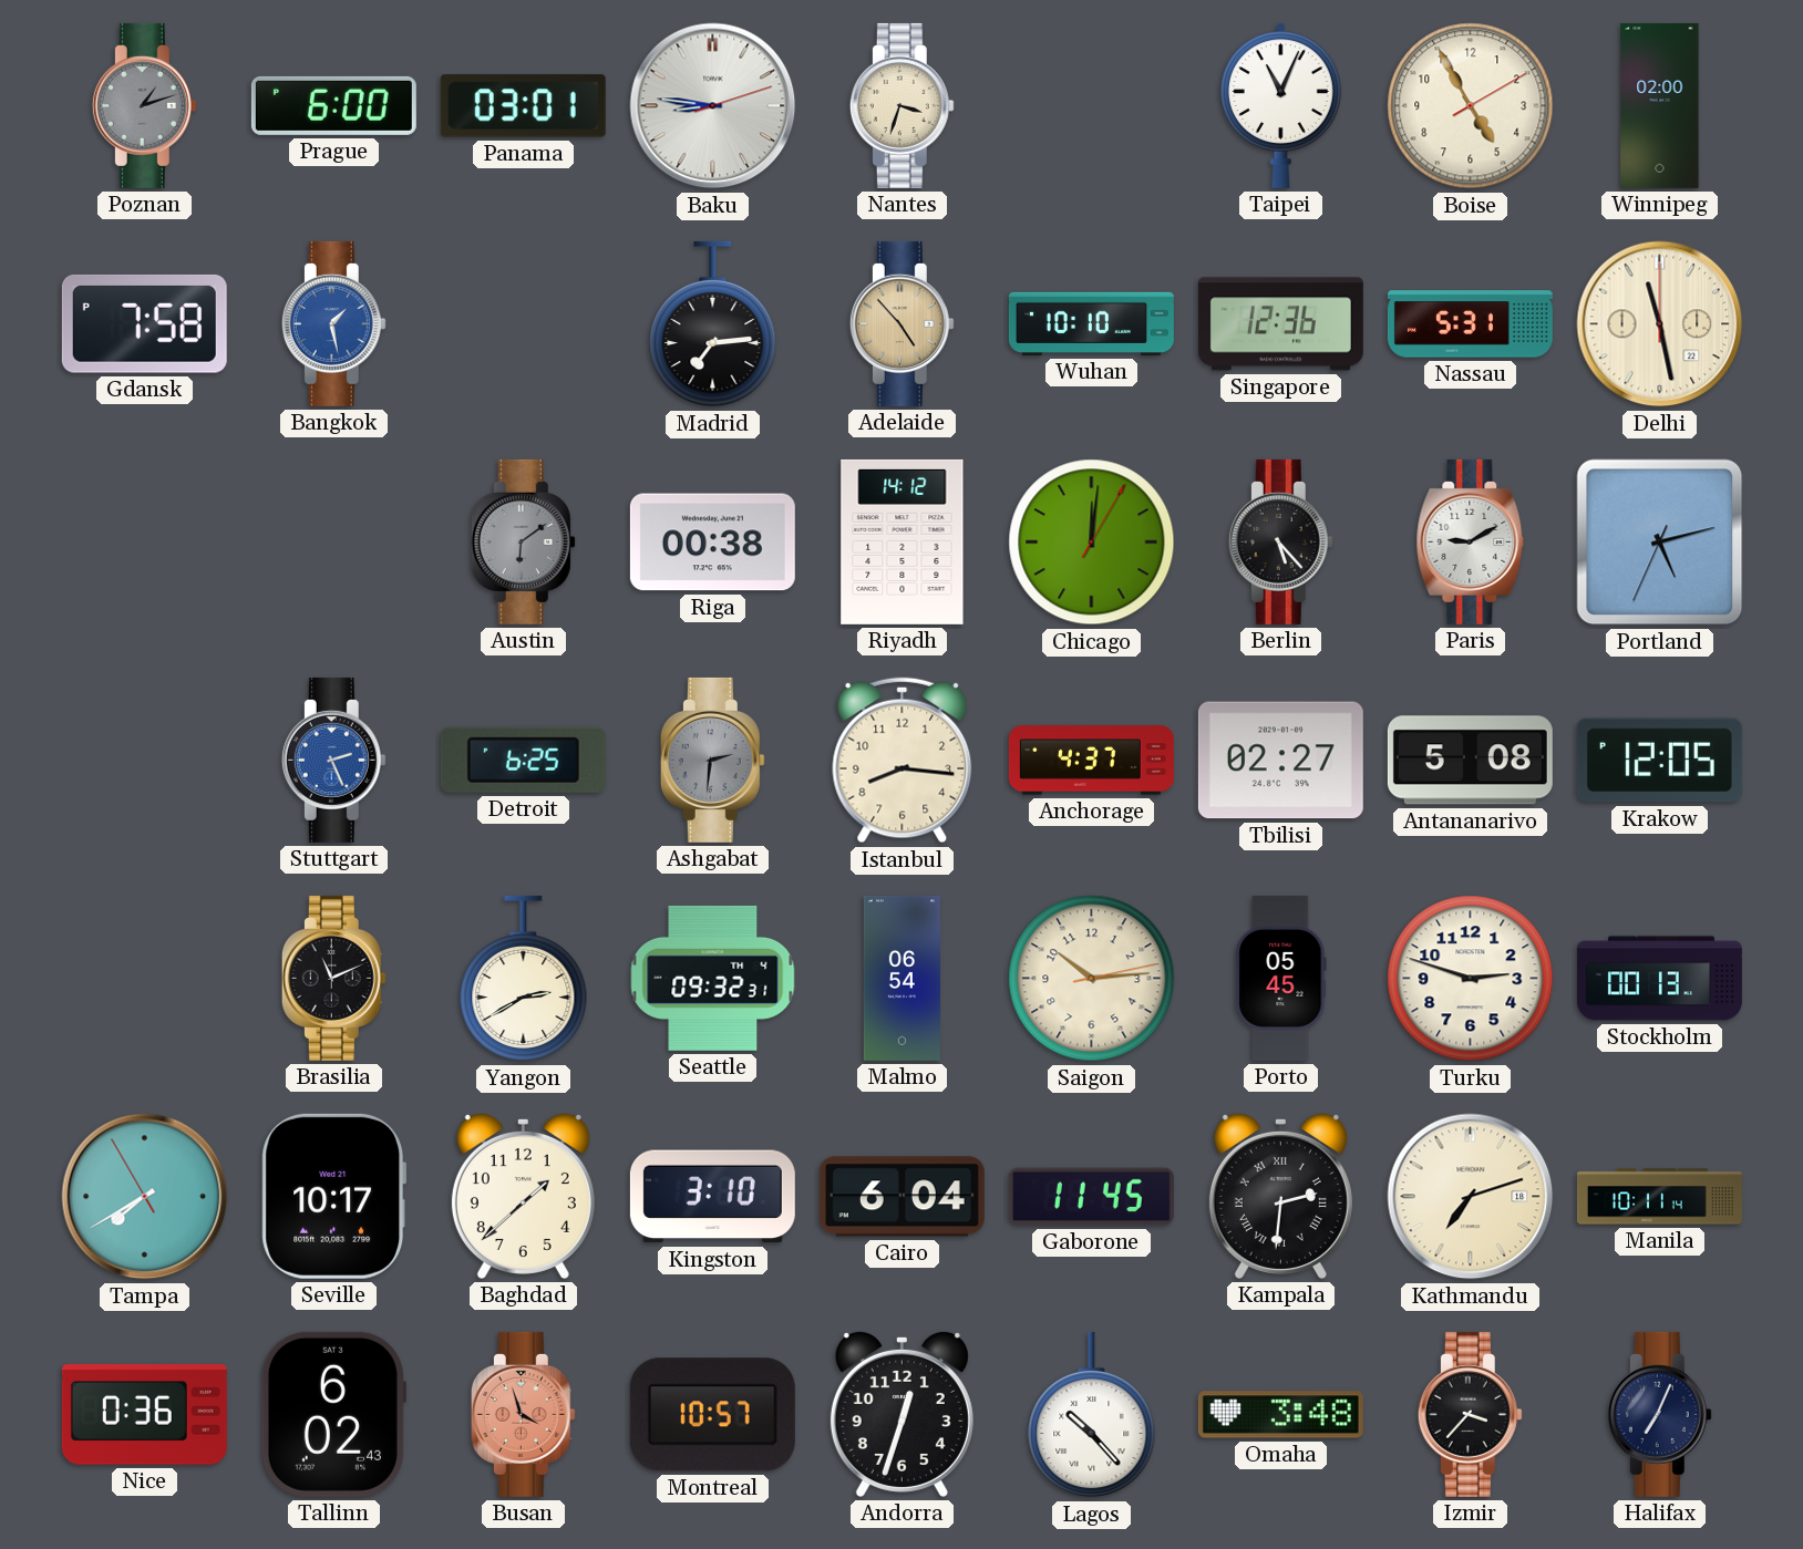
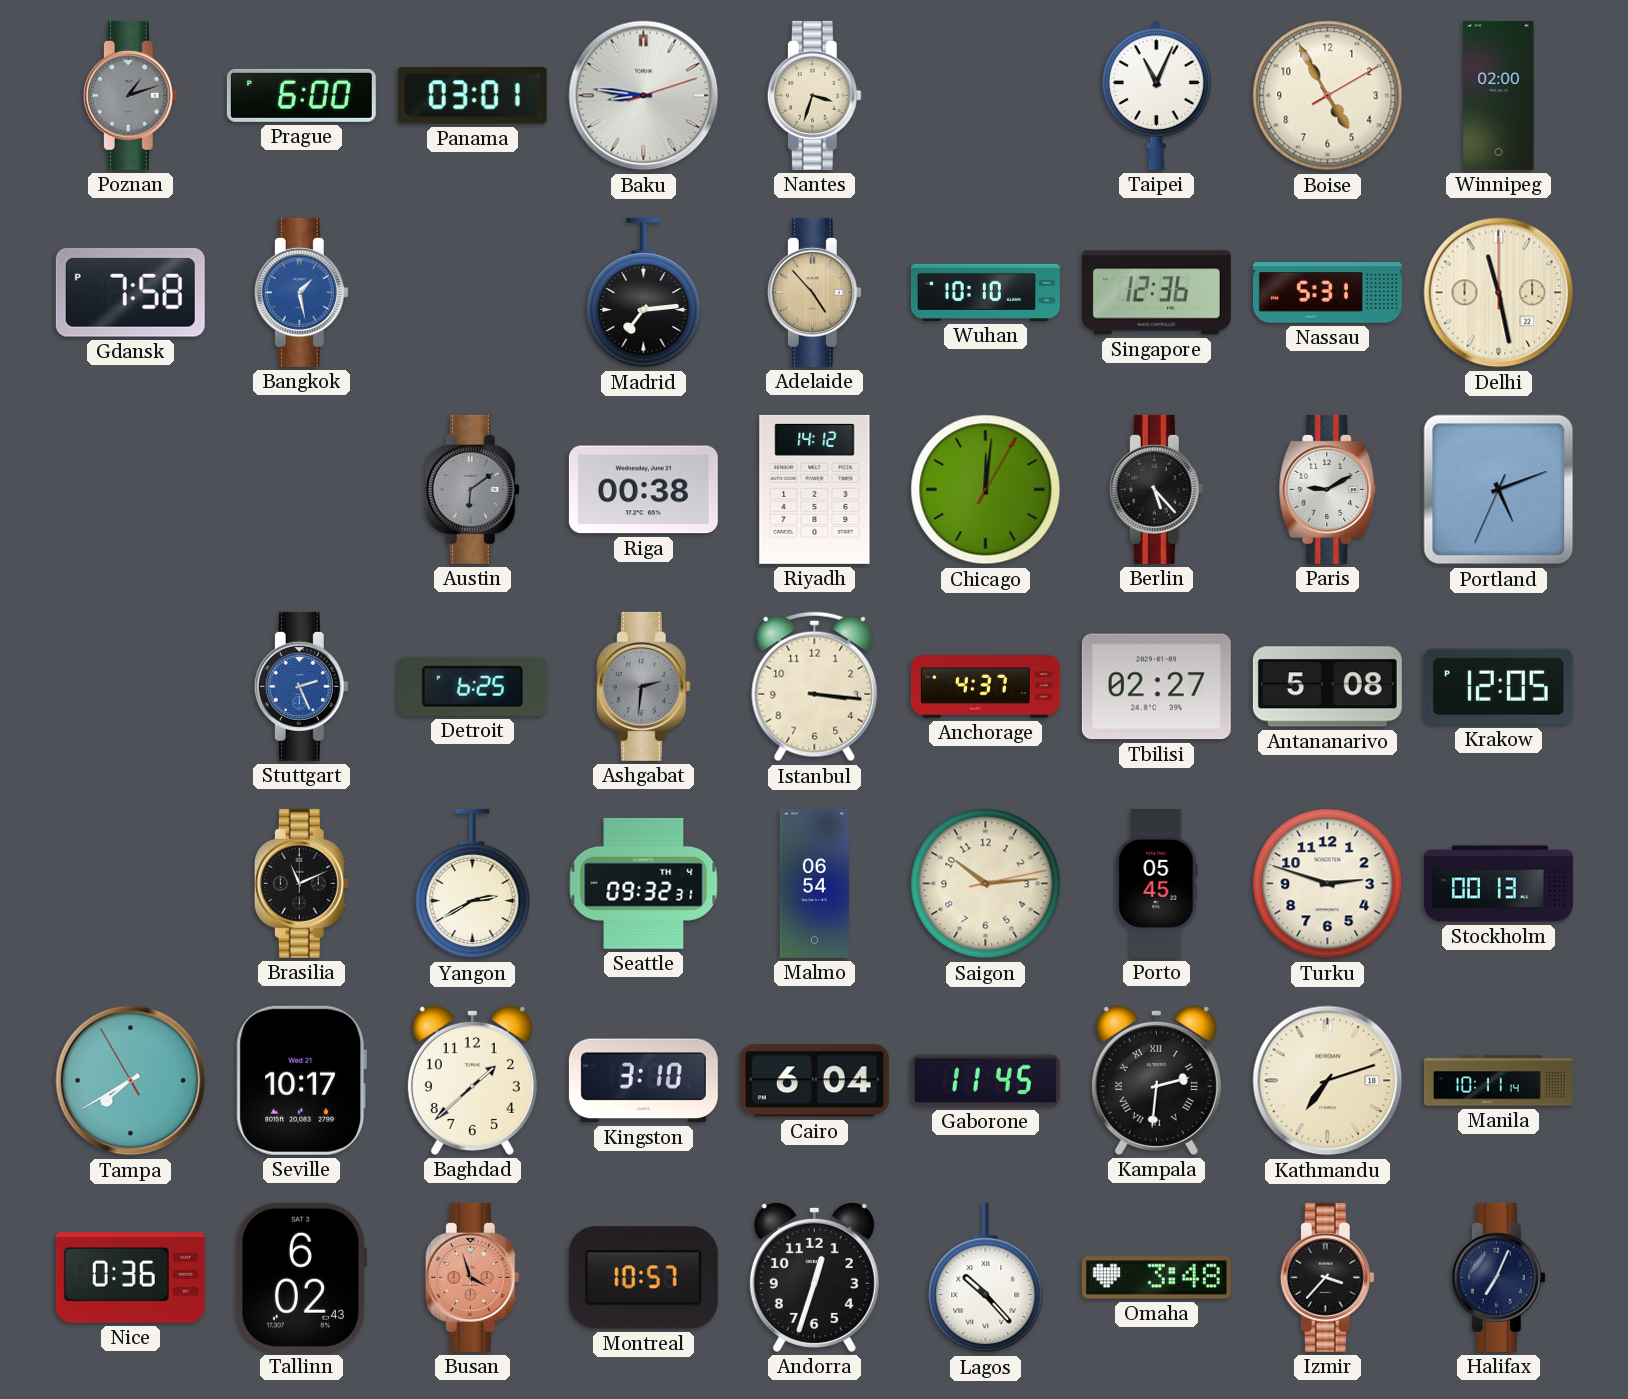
Portland: 5:12 -> 5:11 (1499, 490)
Istanbul: 8:16 -> 3:16 (815, 687)
